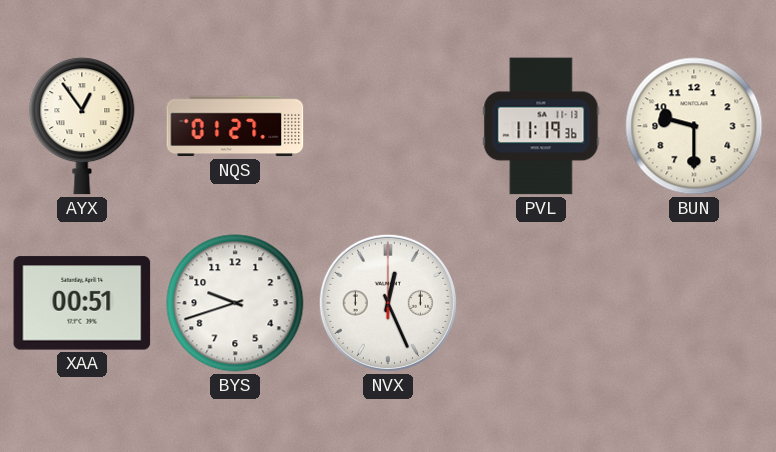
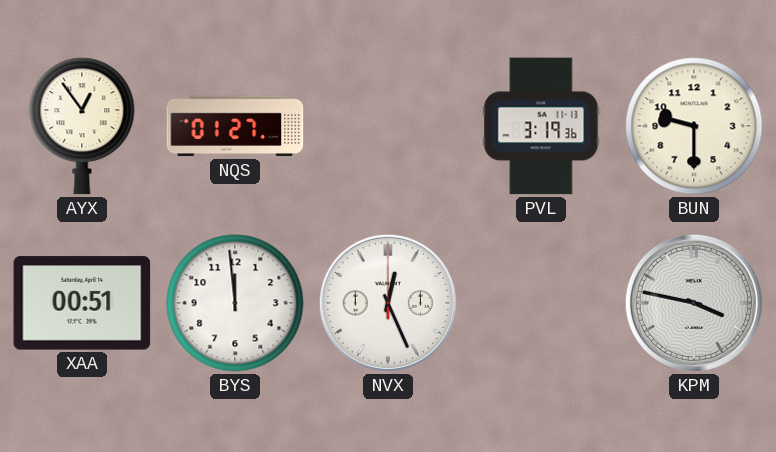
PVL: 11:19 -> 3:19 (541, 126)
BYS: 9:42 -> 11:59 (235, 303)
KPM: none -> 3:47 (694, 303)
